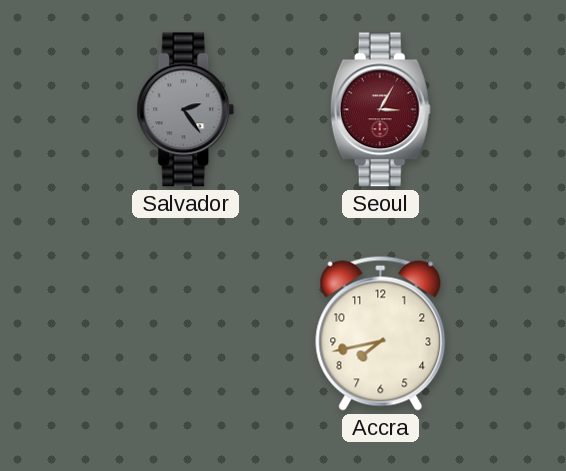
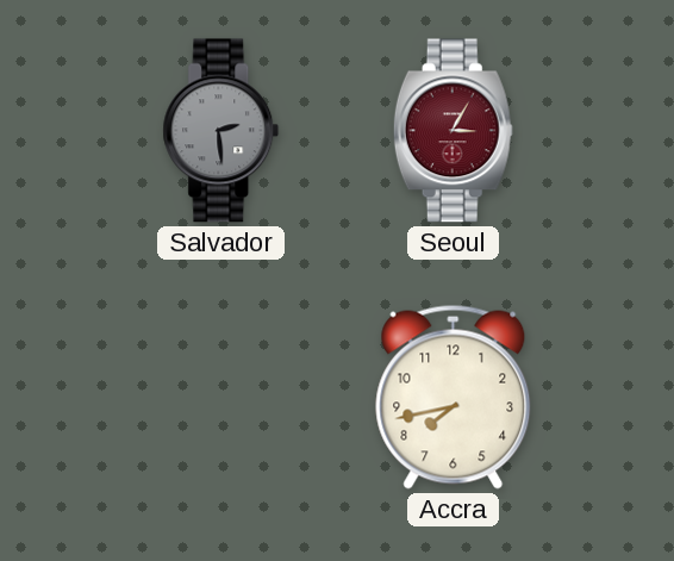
Salvador: 2:24 -> 2:29 (221, 131)
